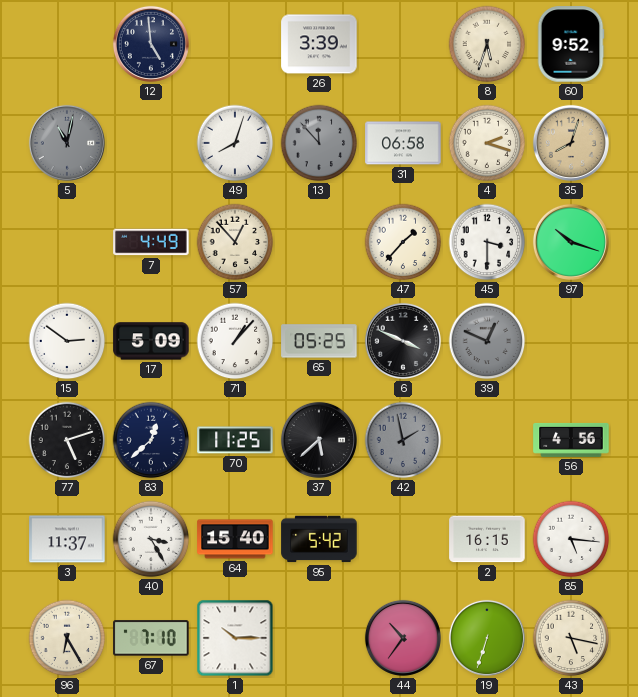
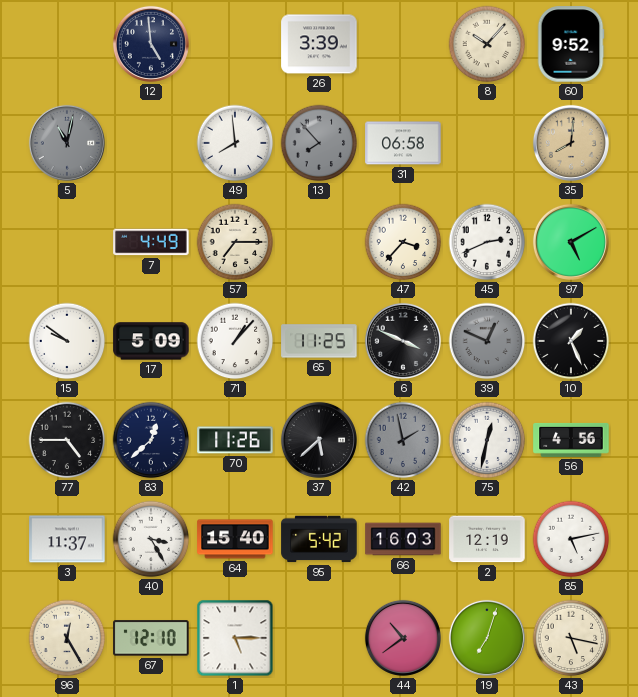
8: 5:33 -> 10:07 (487, 44)
49: 8:03 -> 7:59 (235, 143)
13: 11:53 -> 7:53 (319, 143)
4: 2:18 -> none (487, 143)
35: 8:03 -> 8:01 (571, 143)
57: 12:53 -> 7:15 (235, 242)
47: 1:37 -> 3:37 (403, 242)
45: 3:30 -> 2:41 (487, 242)
97: 10:18 -> 5:10 (571, 242)
15: 2:51 -> 9:51 (67, 341)
65: 05:25 -> 11:25 (319, 341)
10: none -> 1:26 (571, 341)
77: 5:12 -> 4:45 (67, 440)
70: 11:25 -> 11:26 (235, 440)
75: none -> 12:32 (487, 440)
66: none -> 16:03 (403, 539)
2: 16:15 -> 12:19 (487, 539)
85: 5:16 -> 5:13 (571, 539)
96: 6:25 -> 12:25 (67, 638)
67: 7:10 -> 12:10 (151, 638)
1: 10:15 -> 5:15 (235, 638)
44: 10:36 -> 10:39 (403, 638)
19: 6:33 -> 7:03 (487, 638)
